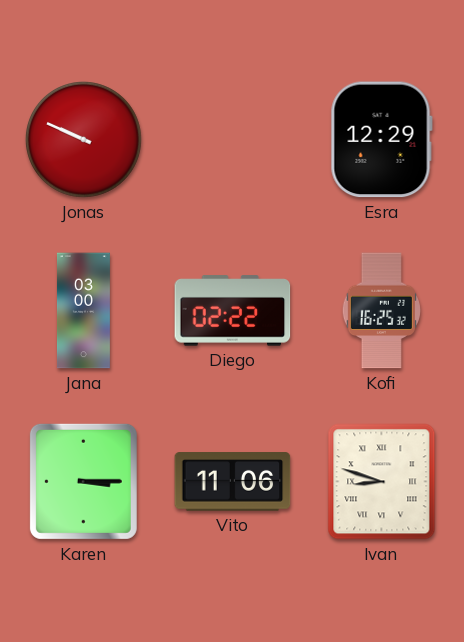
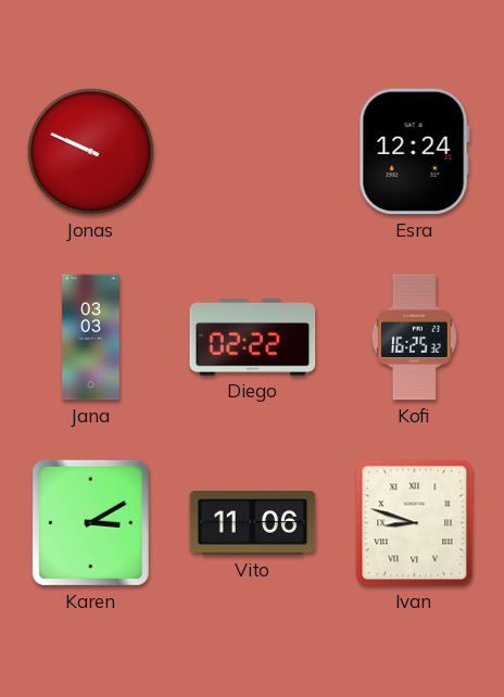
Esra: 12:29 -> 12:24 (414, 152)
Jana: 03:00 -> 03:03 (90, 338)
Karen: 3:15 -> 3:10 (90, 522)
